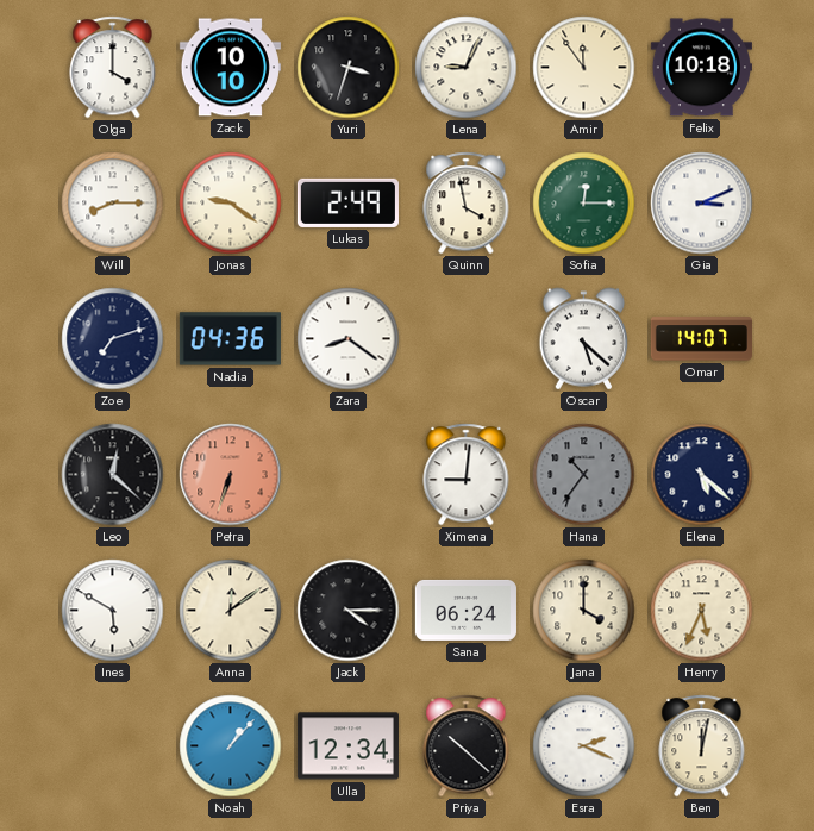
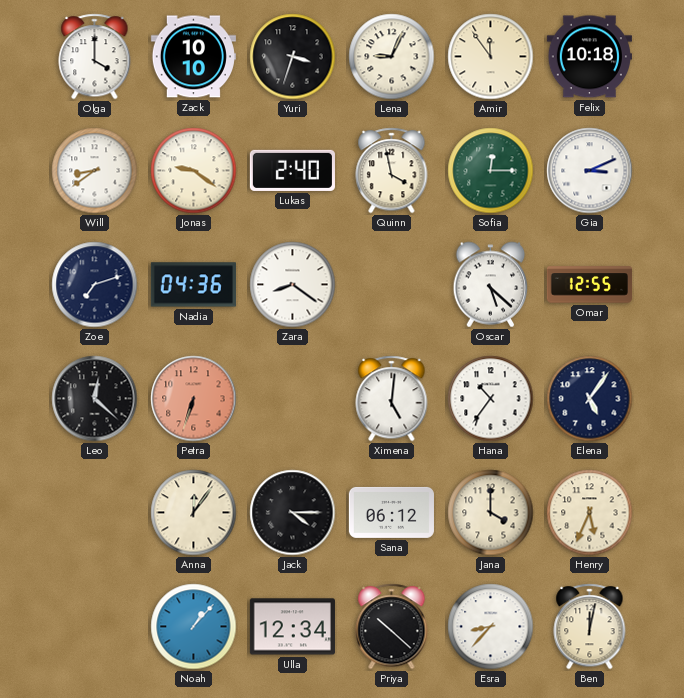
Will: 8:15 -> 8:39 (95, 171)
Lukas: 2:49 -> 2:40 (292, 170)
Omar: 14:07 -> 12:55 (589, 285)
Ximena: 9:01 -> 5:01 (392, 399)
Hana dial: grey -> white (491, 399)
Elena: 5:22 -> 5:06 (590, 399)
Ines: 5:50 -> none (113, 611)
Anna: 12:09 -> 12:06 (194, 513)
Sana: 06:24 -> 06:12 (391, 512)
Esra: 2:19 -> 8:37 (491, 627)
